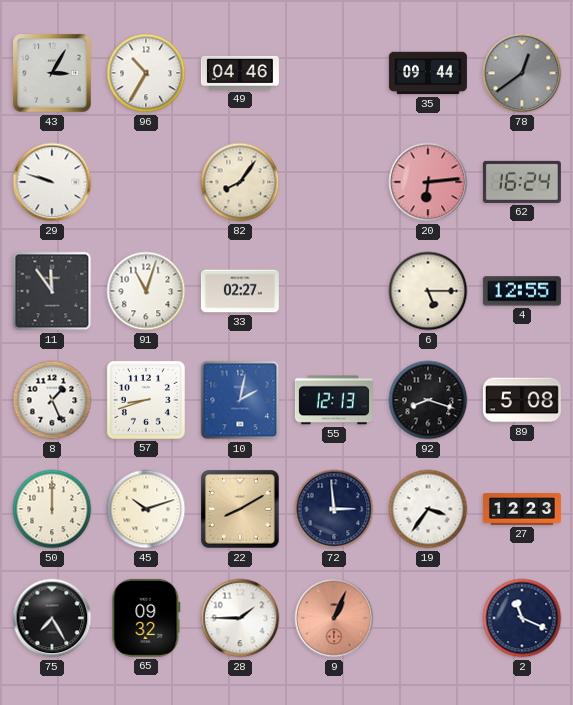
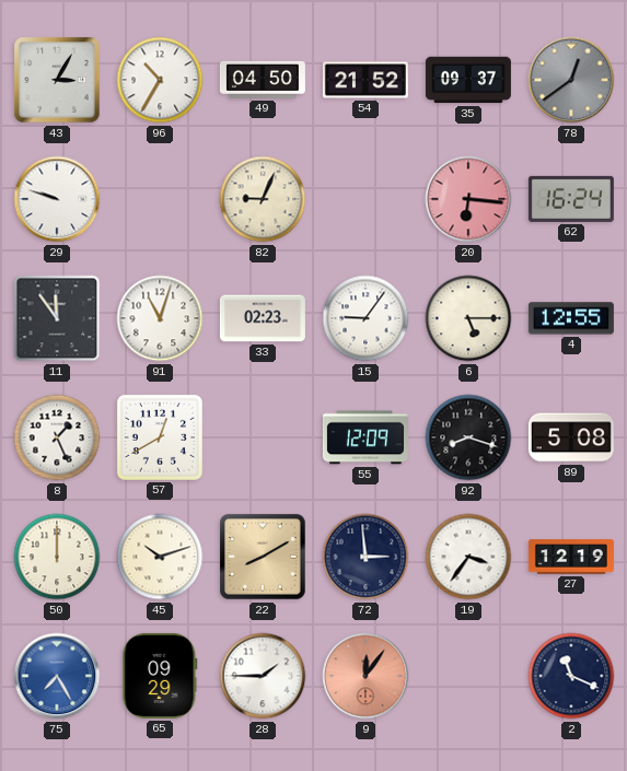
49: 04:46 -> 04:50 (263, 80)
54: none -> 21:52 (365, 80)
35: 09:44 -> 09:37 (468, 80)
82: 8:06 -> 9:04 (263, 199)
20: 6:14 -> 6:16 (468, 199)
33: 02:27 -> 02:23 (263, 318)
15: none -> 9:06 (365, 318)
57: 8:42 -> 12:40 (160, 437)
10: 2:02 -> none (240, 400)
55: 12:13 -> 12:09 (365, 437)
27: 12:23 -> 12:19 (571, 557)
75 dial: black -> blue (57, 676)
65: 09:32 -> 09:29 (160, 676)
9: 1:04 -> 12:06 (365, 676)
